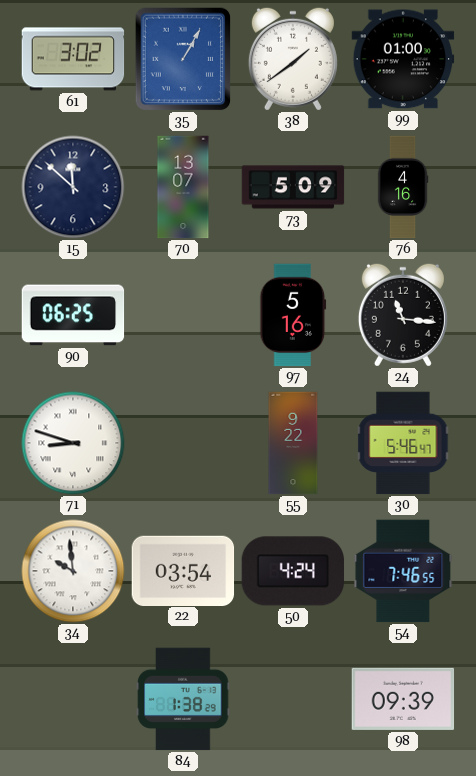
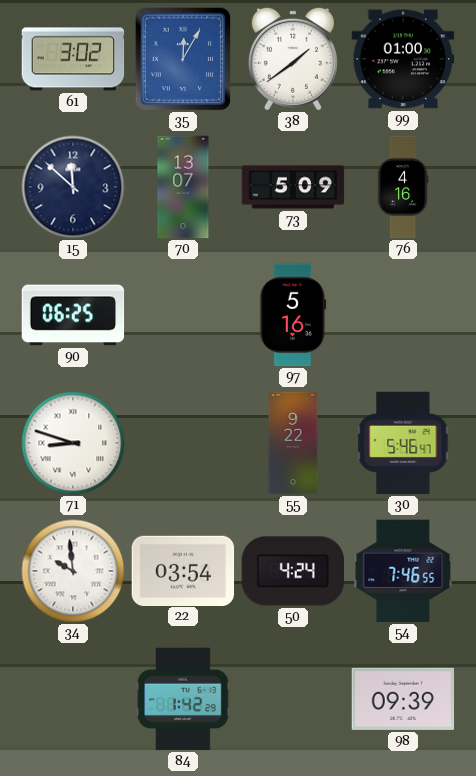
35: 1:05 -> 12:05 (183, 59)
24: 11:16 -> none (403, 315)
84: 1:38 -> 1:42 (183, 699)
